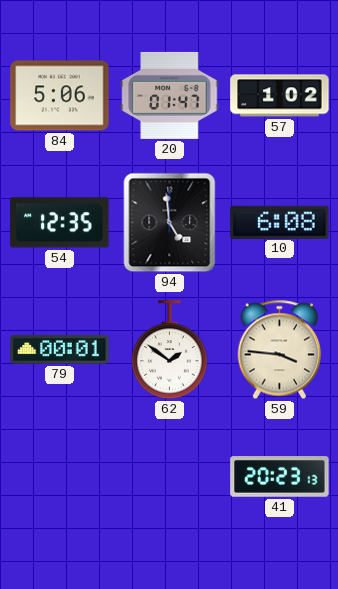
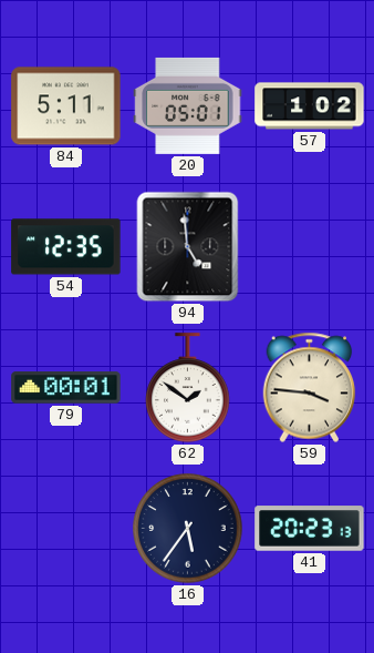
84: 5:06 -> 5:11 (66, 106)
20: 01:47 -> 05:01 (188, 105)
10: 6:08 -> none (280, 222)
16: none -> 5:36 (188, 529)
